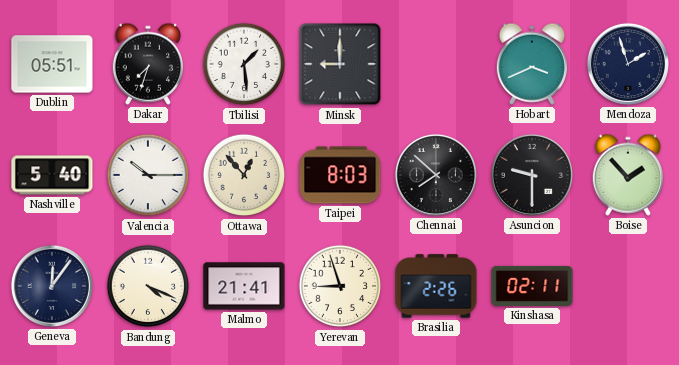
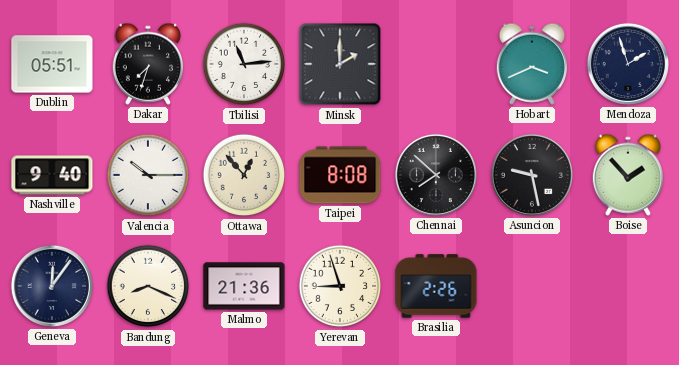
Tbilisi: 1:29 -> 11:14 (244, 64)
Minsk: 9:00 -> 2:00 (340, 64)
Nashville: 5:40 -> 9:40 (52, 175)
Taipei: 8:03 -> 8:08 (340, 175)
Asuncion: 9:30 -> 9:28 (532, 175)
Bandung: 4:19 -> 8:19 (148, 286)
Malmo: 21:41 -> 21:36 (244, 286)
Kinshasa: 02:11 -> none (532, 286)
